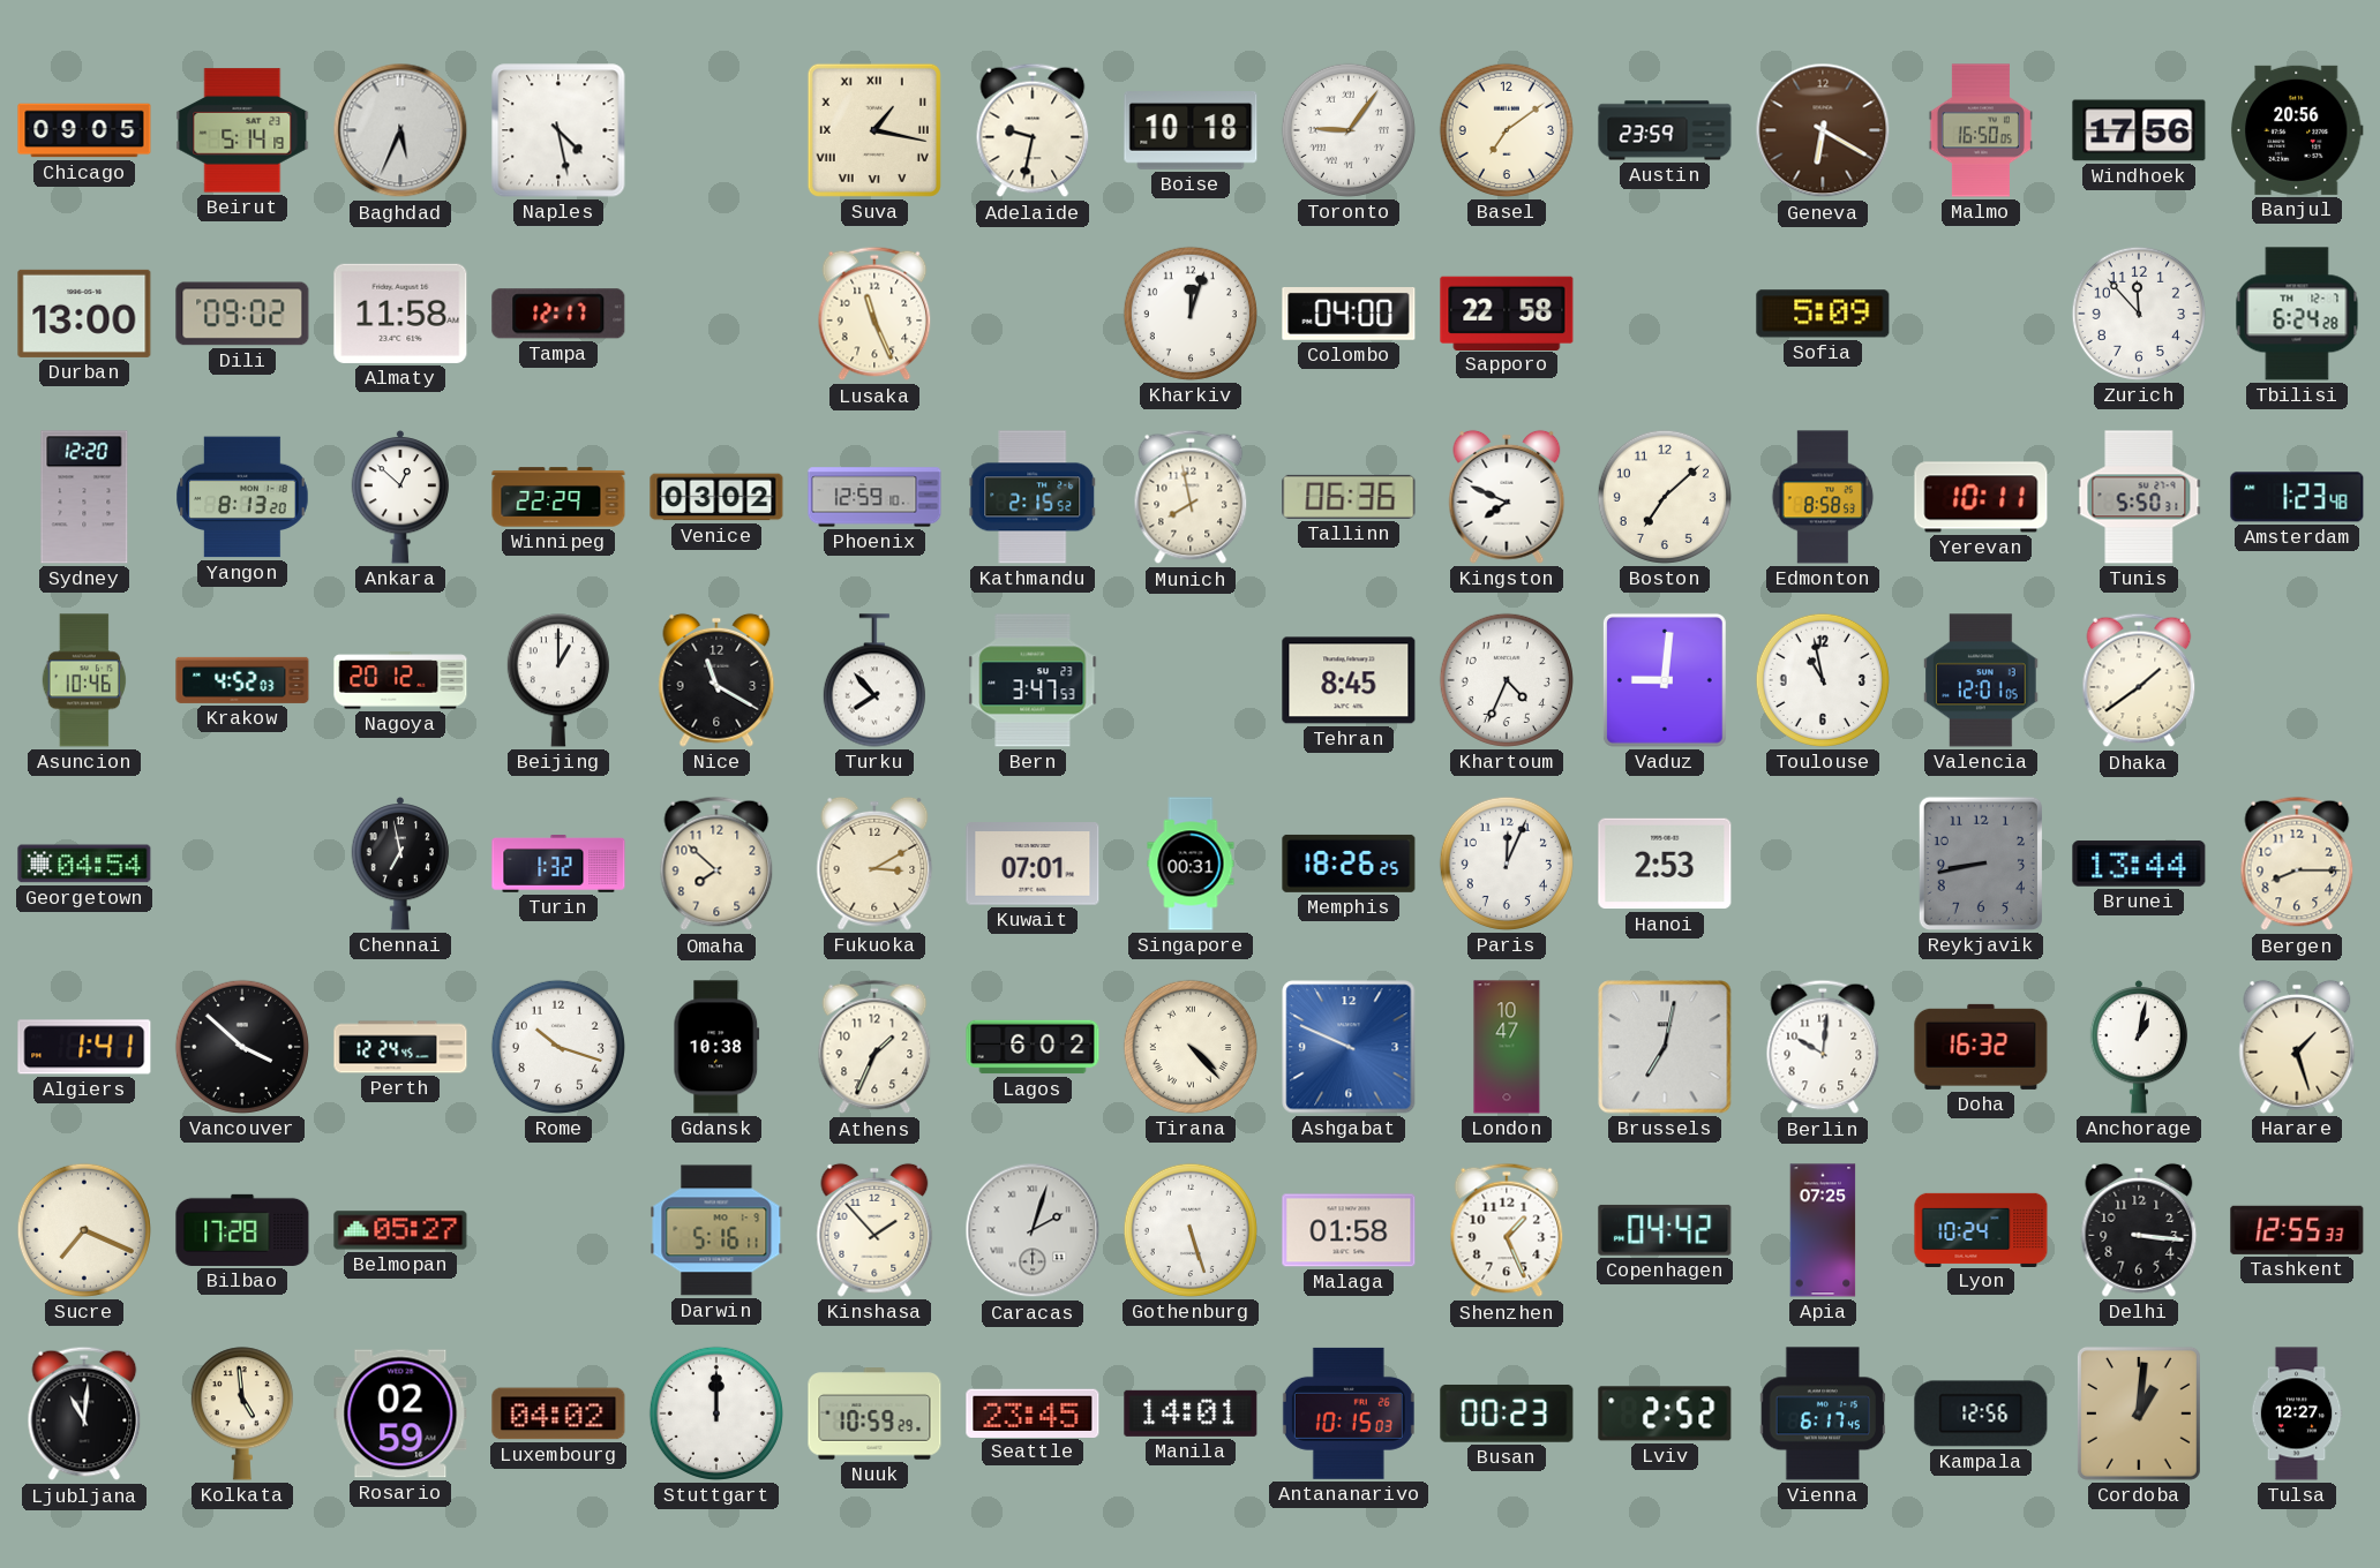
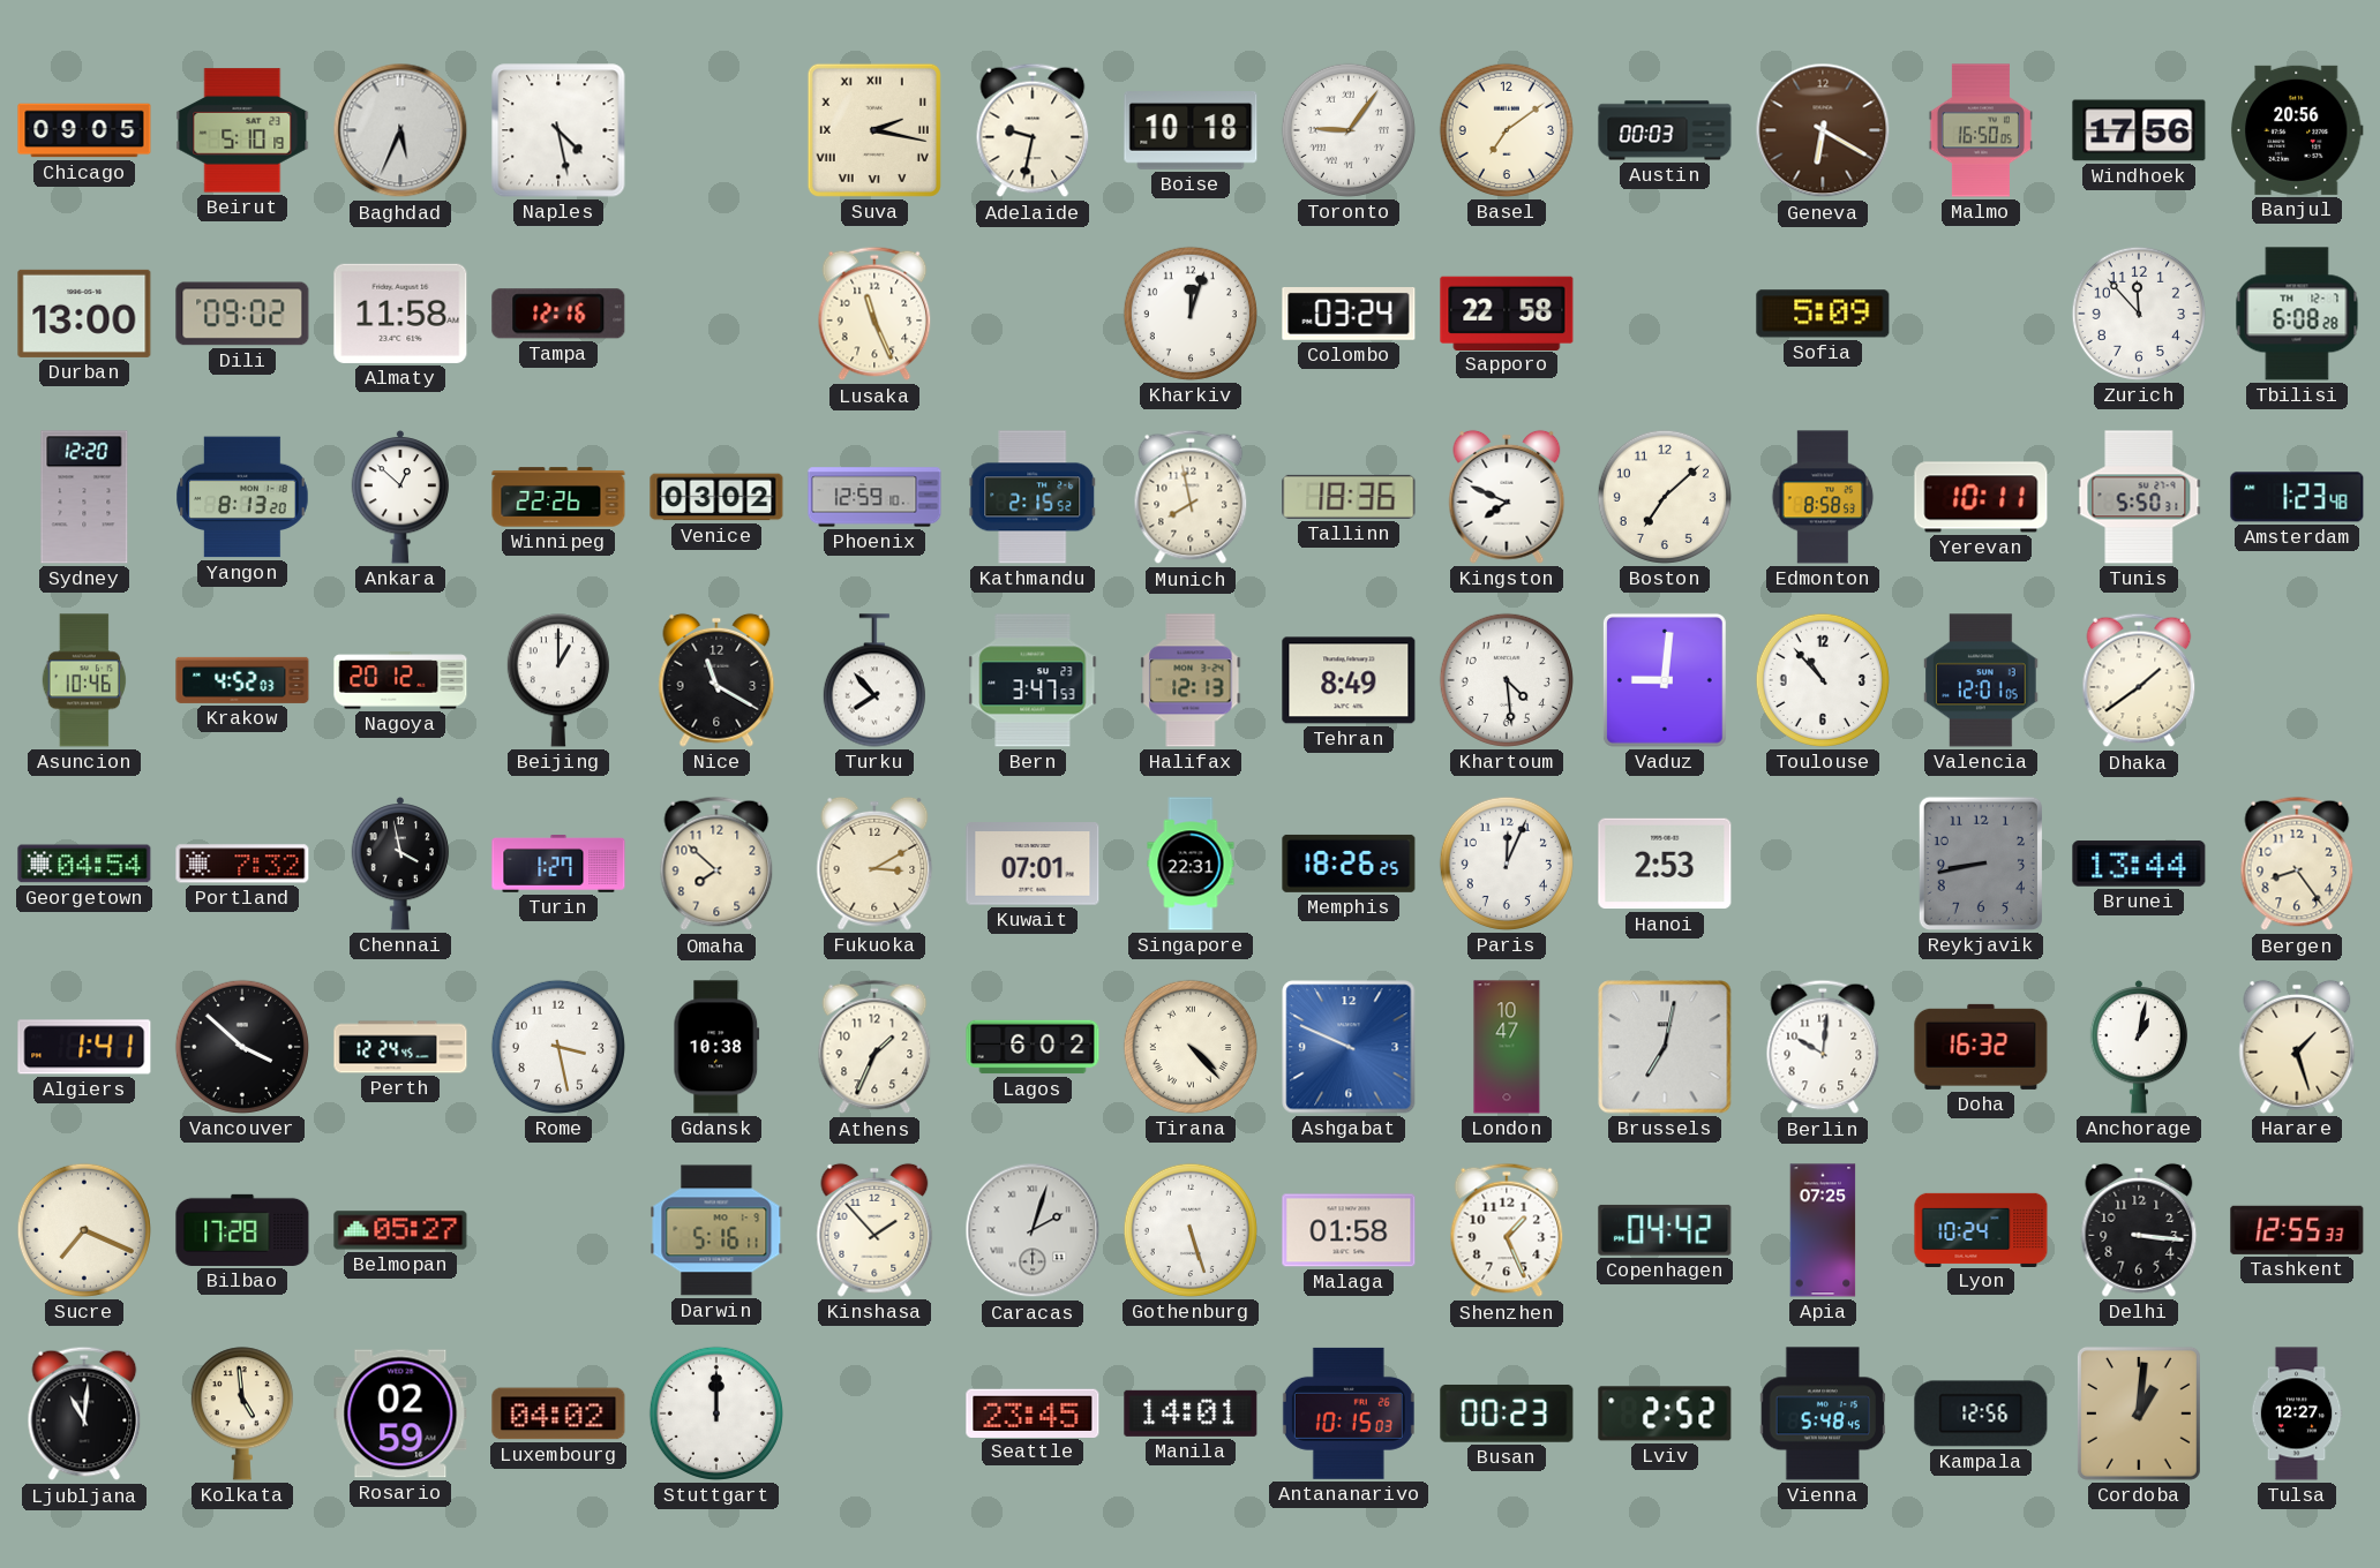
Beirut: 5:14 -> 5:10 (242, 130)
Suva: 1:17 -> 2:17 (874, 130)
Austin: 23:59 -> 00:03 (1665, 130)
Tampa: 12:17 -> 12:16 (558, 314)
Colombo: 04:00 -> 03:24 (1349, 315)
Tbilisi: 6:24 -> 6:08 (2297, 314)
Winnipeg: 22:29 -> 22:26 (558, 497)
Tallinn: 06:36 -> 18:36 (1349, 497)
Halifax: none -> 12:13 (1191, 680)
Tehran: 8:45 -> 8:49 (1349, 680)
Khartoum: 4:34 -> 4:29 (1507, 680)
Toulouse: 10:58 -> 10:53 (1823, 680)
Portland: none -> 7:32 (242, 864)
Chennai: 6:58 -> 3:58 (400, 865)
Turin: 1:32 -> 1:27 (558, 865)
Singapore: 00:31 -> 22:31 (1191, 864)
Bergen: 8:15 -> 8:24 (2297, 864)
Rome: 10:18 -> 3:28 (558, 1047)
Nuuk: 10:59 -> none (874, 1414)
Vienna: 6:17 -> 5:48 (1822, 1414)
